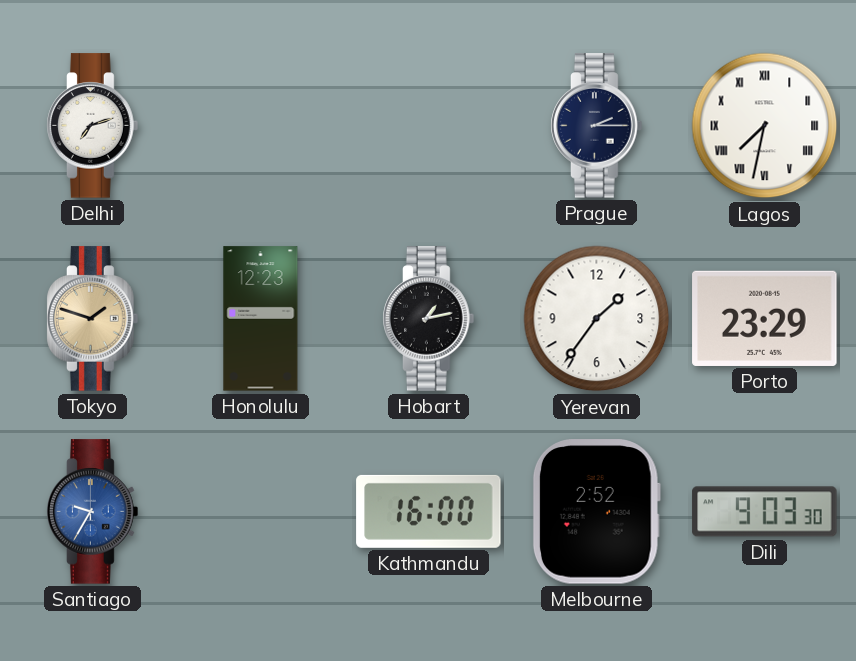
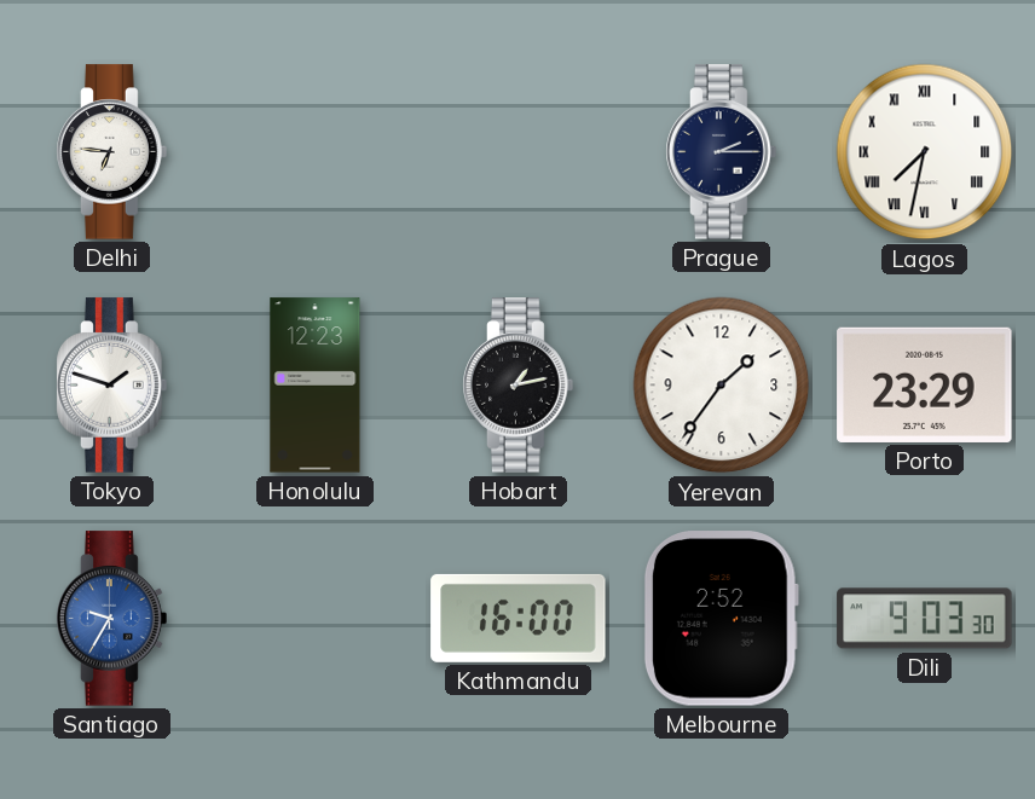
Delhi: 7:12 -> 6:46 (112, 152)
Tokyo dial: champagne -> white (112, 386)
